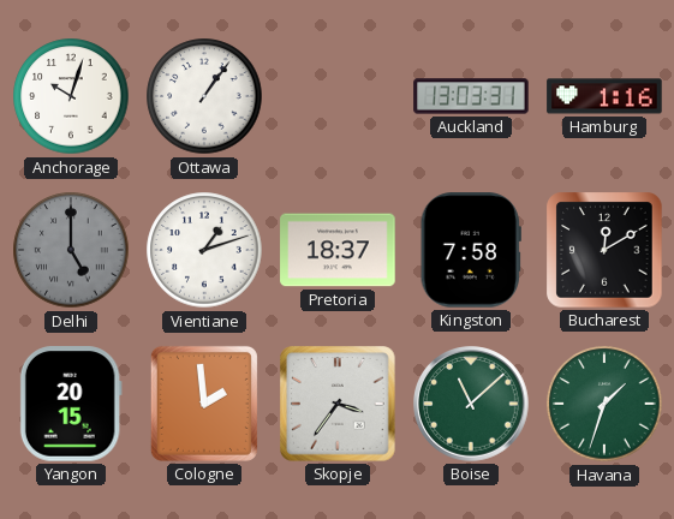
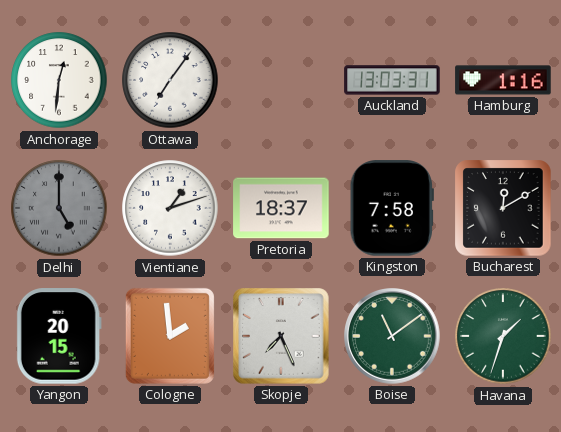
Anchorage: 10:03 -> 12:31 (59, 80)
Ottawa: 1:06 -> 7:06 (170, 80)
Skopje: 3:36 -> 7:26 (281, 336)
Boise: 11:08 -> 11:09 (392, 336)
